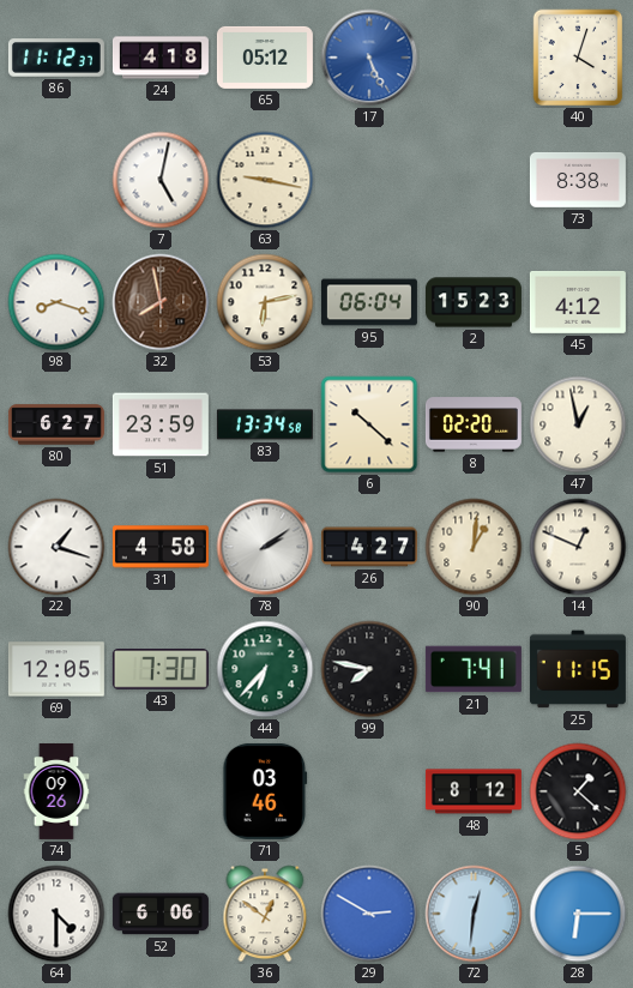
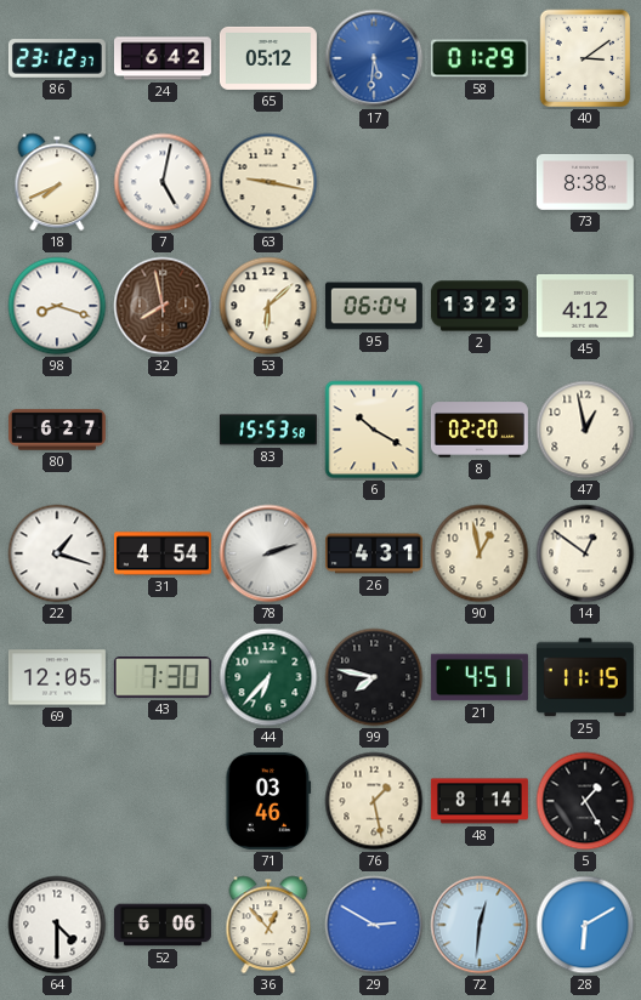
86: 11:12 -> 23:12 (57, 58)
24: 4:18 -> 6:42 (163, 58)
17: 5:26 -> 5:31 (374, 58)
58: none -> 01:29 (480, 58)
40: 4:03 -> 3:09 (585, 58)
18: none -> 7:41 (57, 182)
53: 6:13 -> 6:08 (268, 306)
2: 15:23 -> 13:23 (480, 306)
51: 23:59 -> none (161, 424)
83: 13:34 -> 15:53 (268, 430)
6: 10:22 -> 10:20 (374, 430)
31: 4:58 -> 4:54 (163, 553)
78: 2:09 -> 2:12 (268, 553)
26: 4:27 -> 4:31 (374, 553)
90: 1:01 -> 12:58 (480, 553)
14: 12:49 -> 12:51 (585, 553)
21: 7:41 -> 4:51 (480, 677)
74: 09:26 -> none (56, 791)
76: none -> 1:28 (374, 801)
48: 8:12 -> 8:14 (480, 801)
5: 1:22 -> 1:25 (585, 801)
36: 12:51 -> 12:53 (268, 925)
28: 6:15 -> 6:10 (585, 925)
